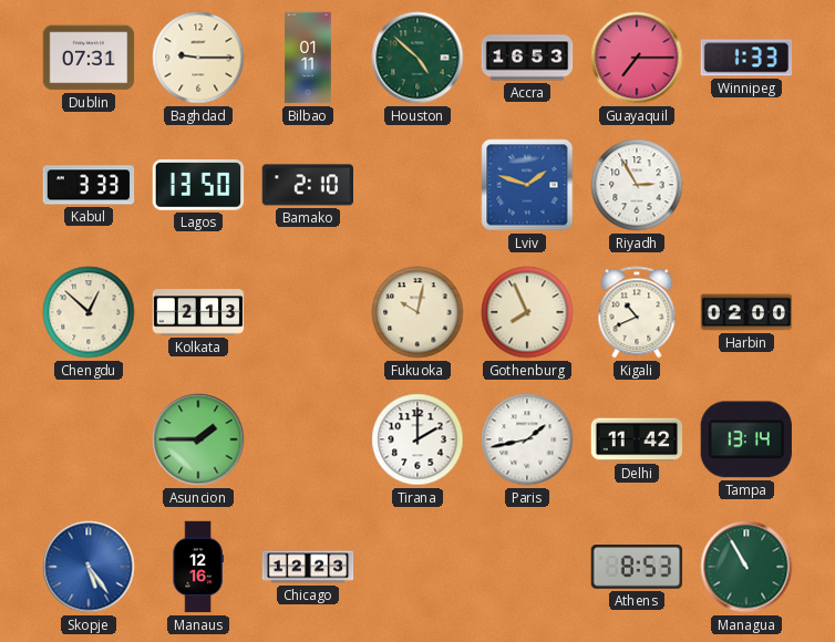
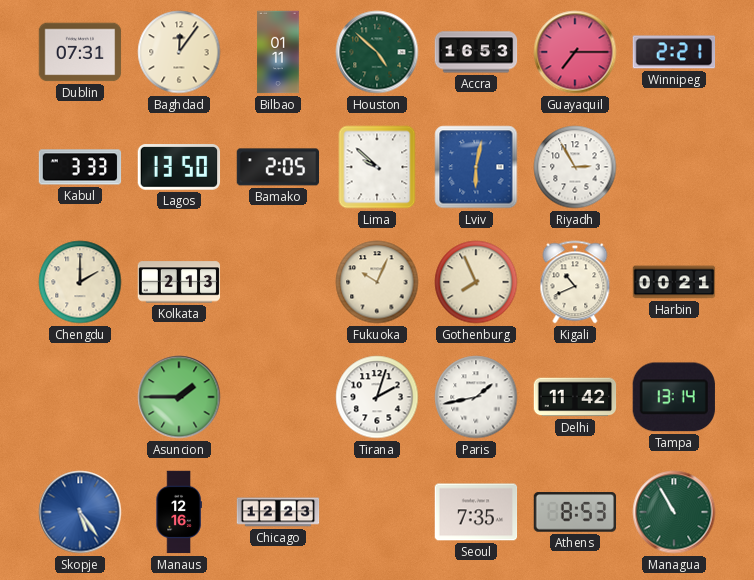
Baghdad: 9:15 -> 12:06 (179, 52)
Winnipeg: 1:33 -> 2:21 (674, 52)
Bamako: 2:10 -> 2:05 (277, 167)
Lima: none -> 9:52 (377, 167)
Lviv: 1:48 -> 6:02 (476, 167)
Chengdu: 12:52 -> 2:00 (80, 282)
Fukuoka: 10:02 -> 10:04 (377, 282)
Harbin: 02:00 -> 00:21 (674, 282)
Tirana: 2:00 -> 2:03 (377, 397)
Seoul: none -> 7:35 (476, 512)
